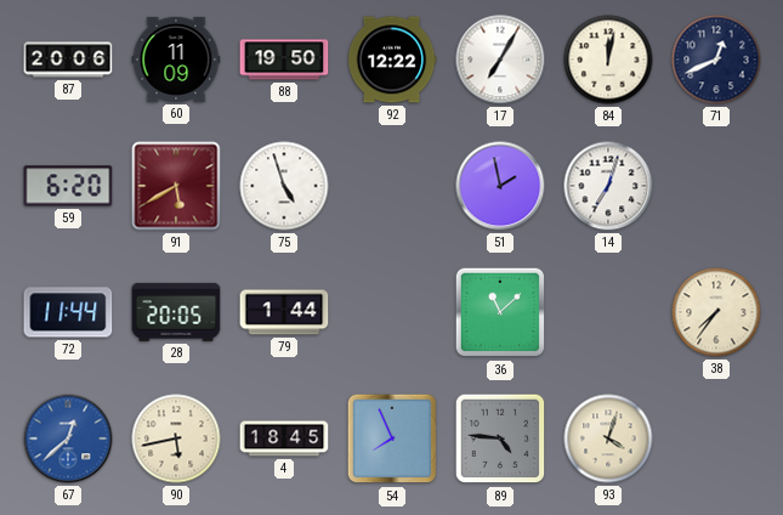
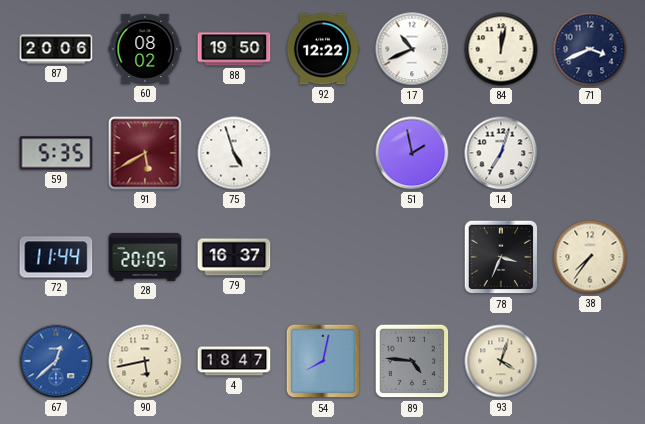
60: 11:09 -> 08:02 (145, 49)
17: 7:05 -> 10:41 (412, 49)
71: 12:41 -> 3:41 (590, 49)
59: 6:20 -> 5:35 (56, 153)
79: 1:44 -> 16:37 (234, 257)
36: 11:08 -> none (500, 312)
78: none -> 3:34 (501, 257)
4: 18:45 -> 18:47 (234, 361)
54: 7:56 -> 8:02 (323, 361)
